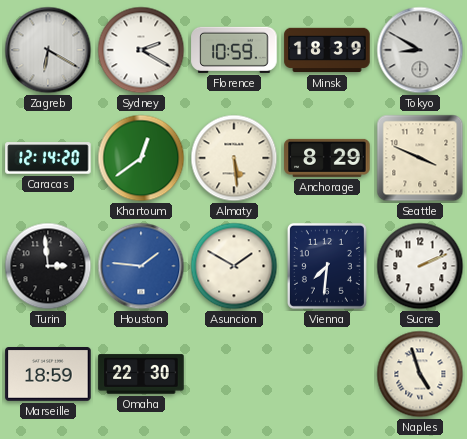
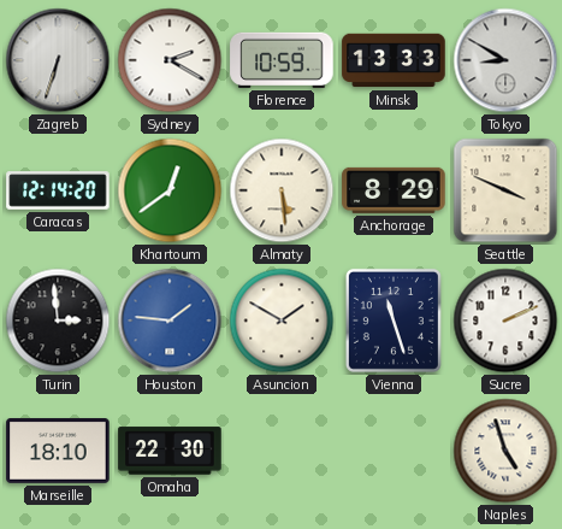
Zagreb: 6:20 -> 6:33 (58, 60)
Minsk: 18:39 -> 13:33 (394, 60)
Vienna: 7:31 -> 11:27 (394, 321)
Marseille: 18:59 -> 18:10 (58, 452)
